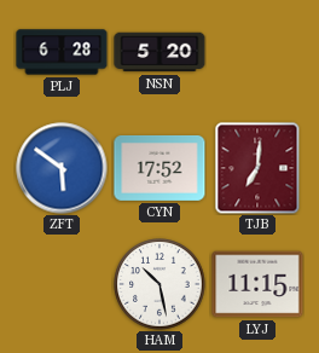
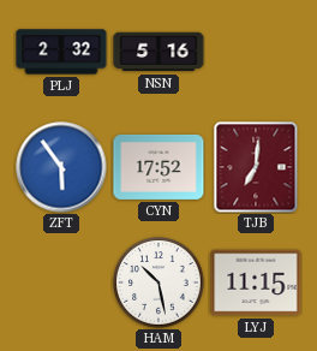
PLJ: 6:28 -> 2:32 (61, 52)
NSN: 5:20 -> 5:16 (158, 52)
ZFT: 5:51 -> 5:54 (61, 167)
